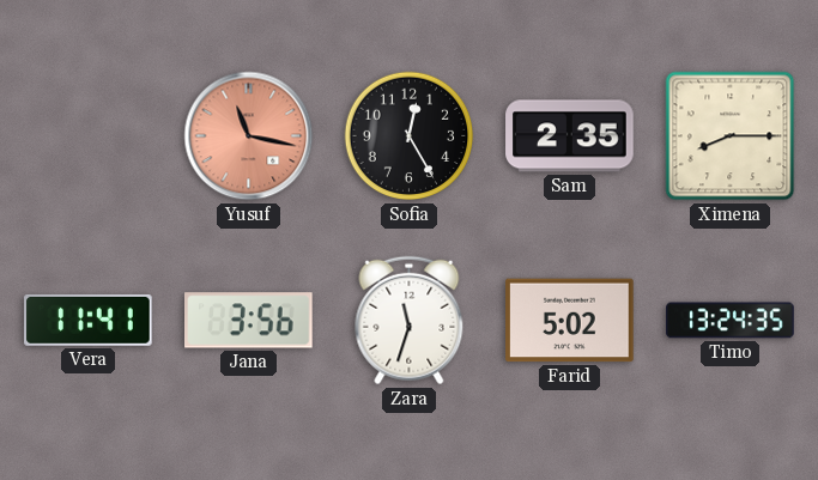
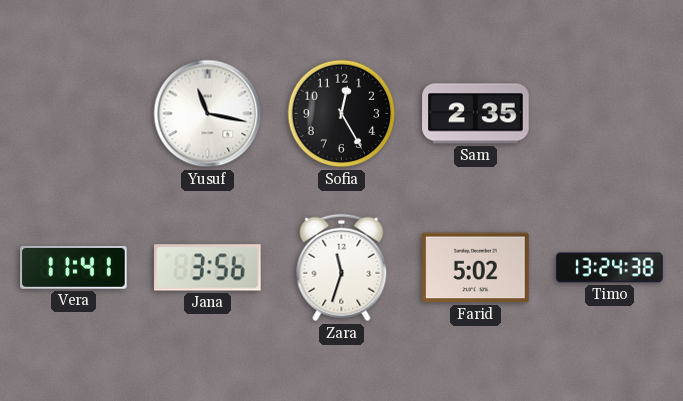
Yusuf dial: salmon -> white (208, 114)
Ximena: 8:15 -> none (731, 136)
Timo: 13:24:35 -> 13:24:38 (610, 268)
